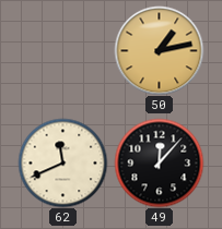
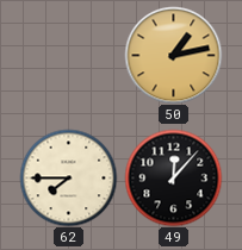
62: 11:41 -> 7:45 (68, 177)
